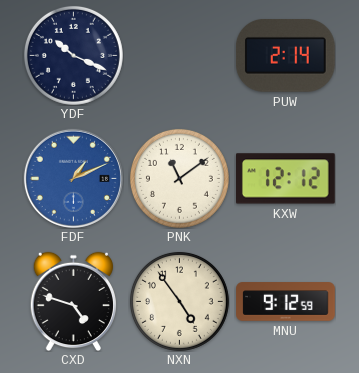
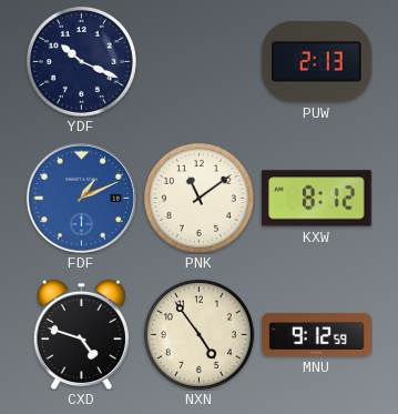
PUW: 2:14 -> 2:13 (317, 62)
KXW: 12:12 -> 8:12 (317, 199)
